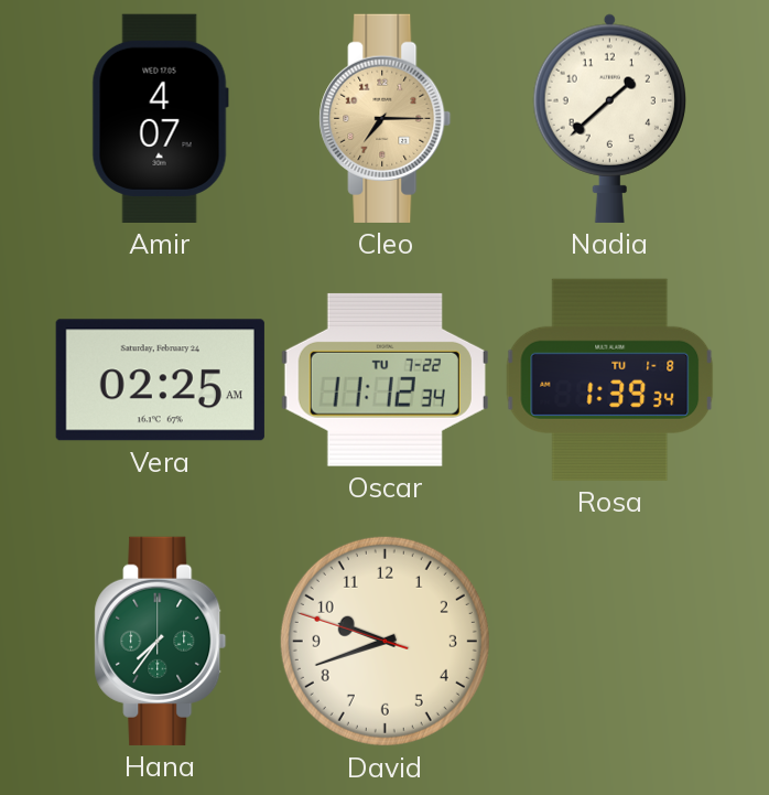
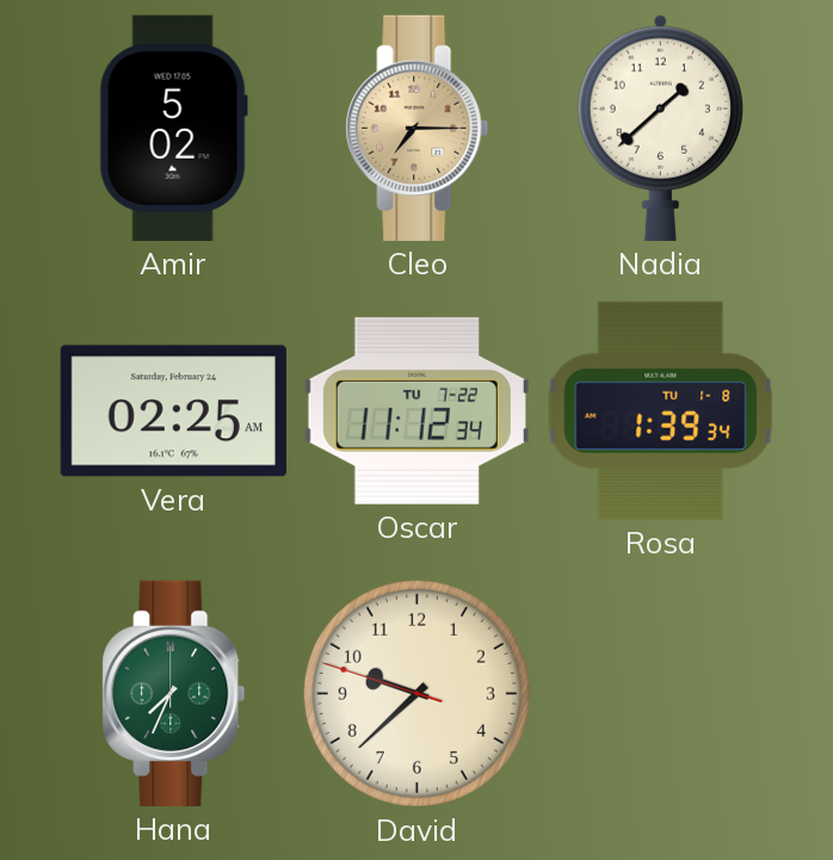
Amir: 4:07 -> 5:02 (173, 128)
Hana: 7:36 -> 7:34 (174, 693)
David: 9:41 -> 9:37 (416, 693)
